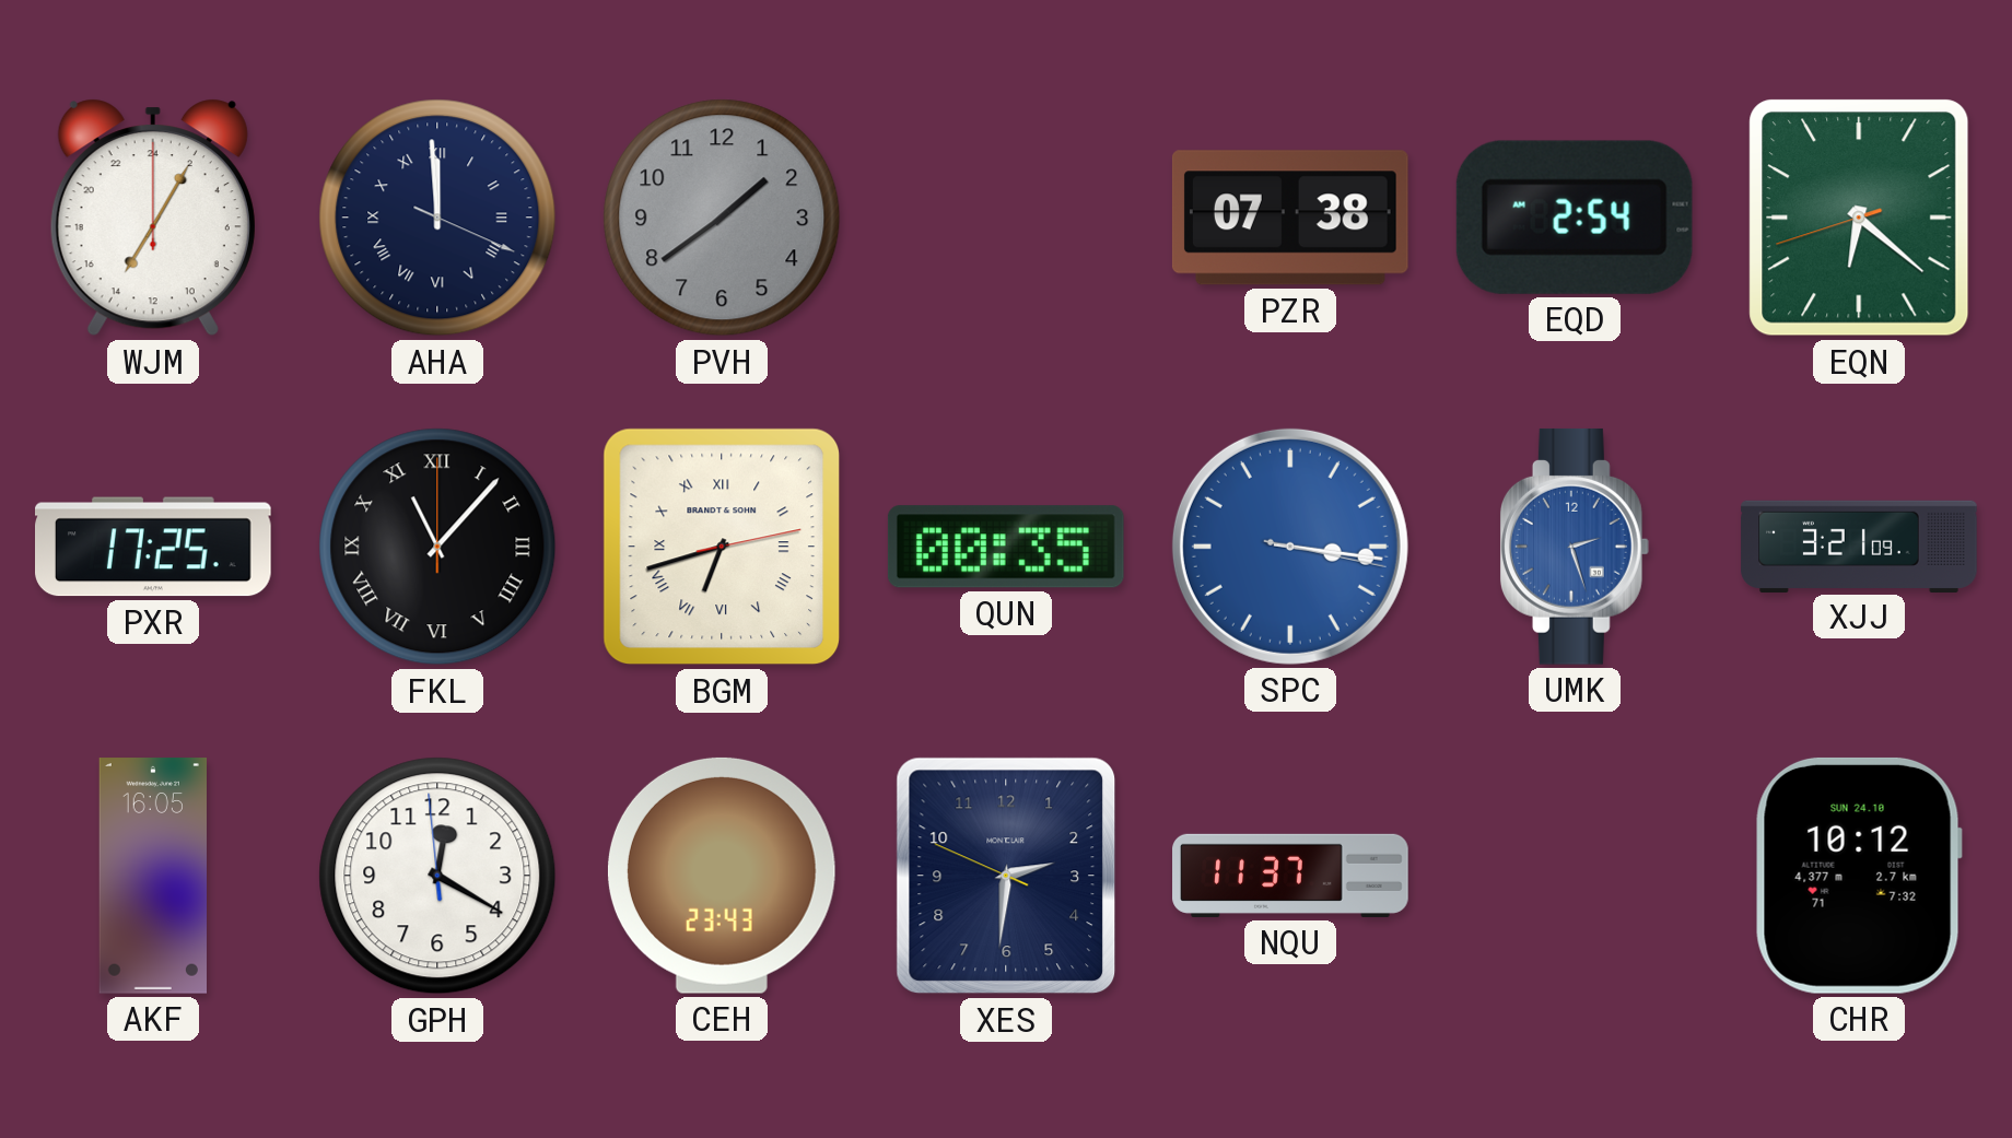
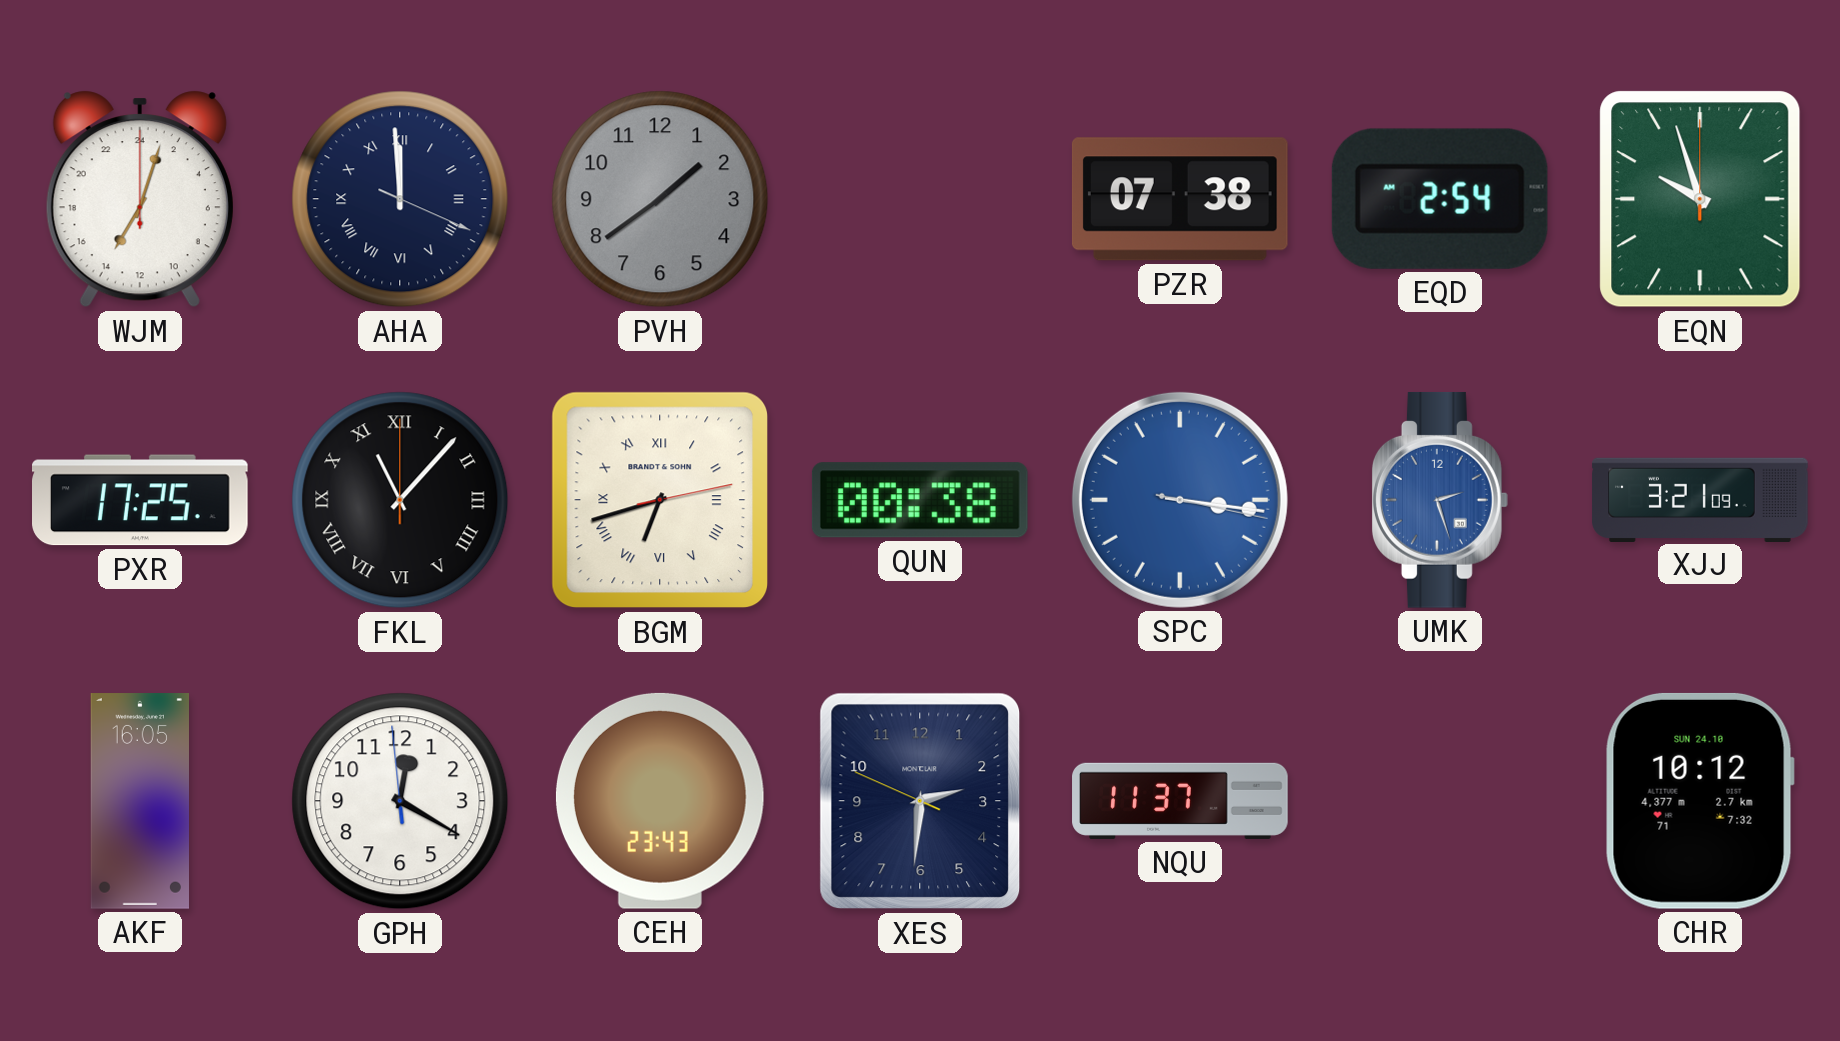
WJM: 14:05 -> 14:03 (140, 199)
EQN: 6:21 -> 9:57 (1700, 199)
QUN: 00:35 -> 00:38 (920, 500)
